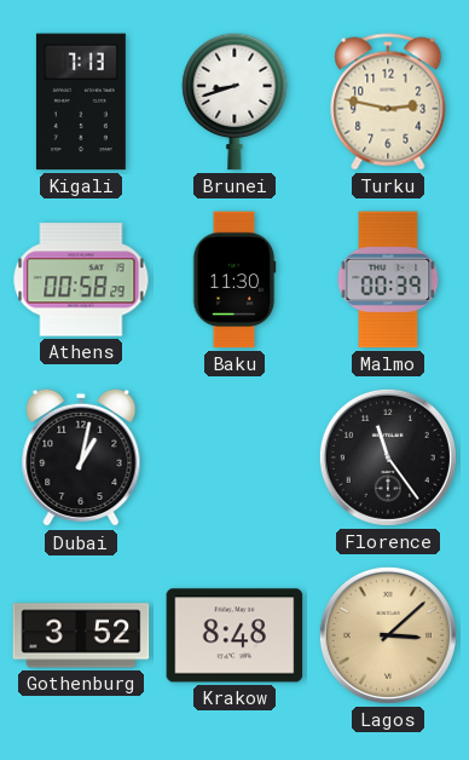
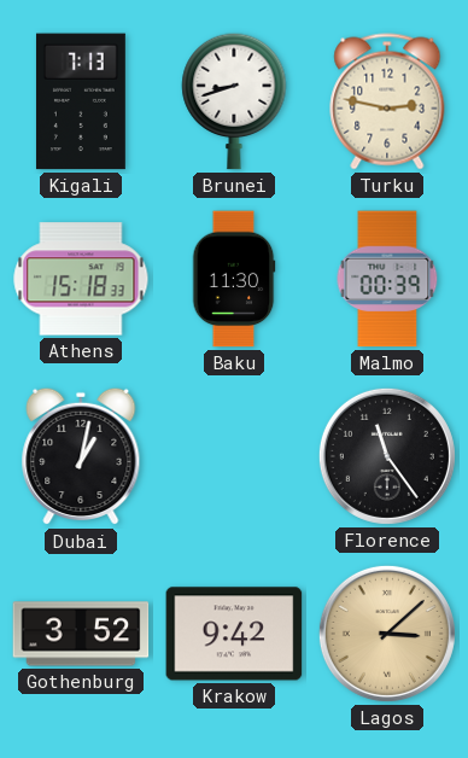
Athens: 00:58 -> 15:18 (81, 279)
Krakow: 8:48 -> 9:42 (234, 634)
